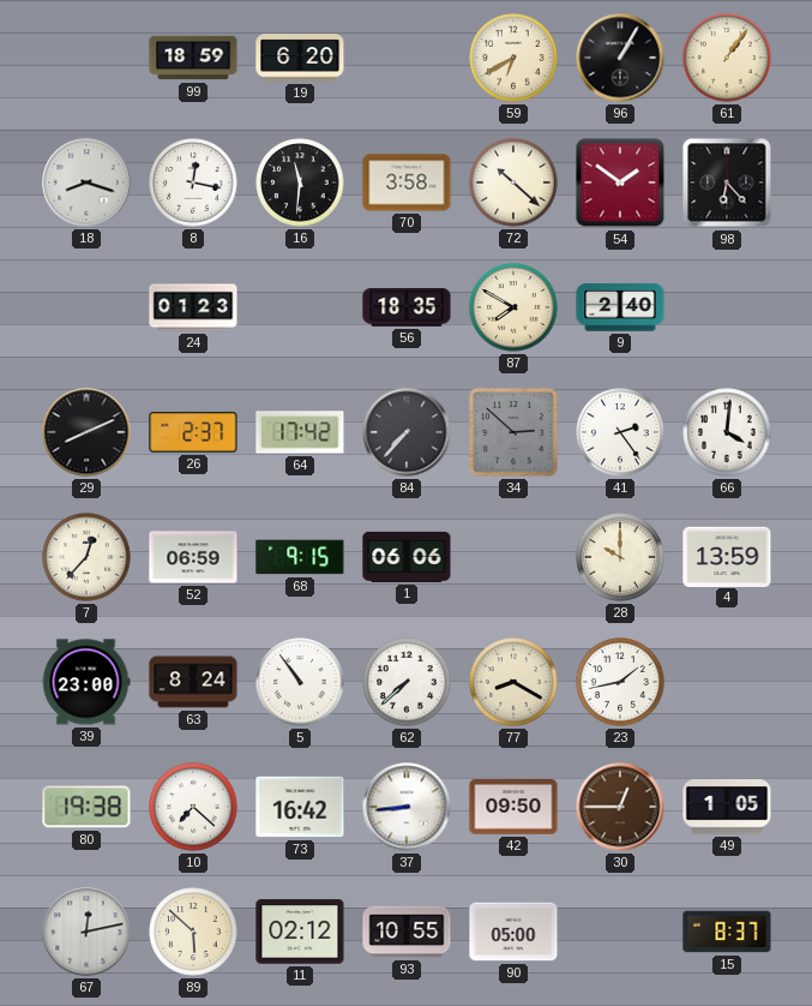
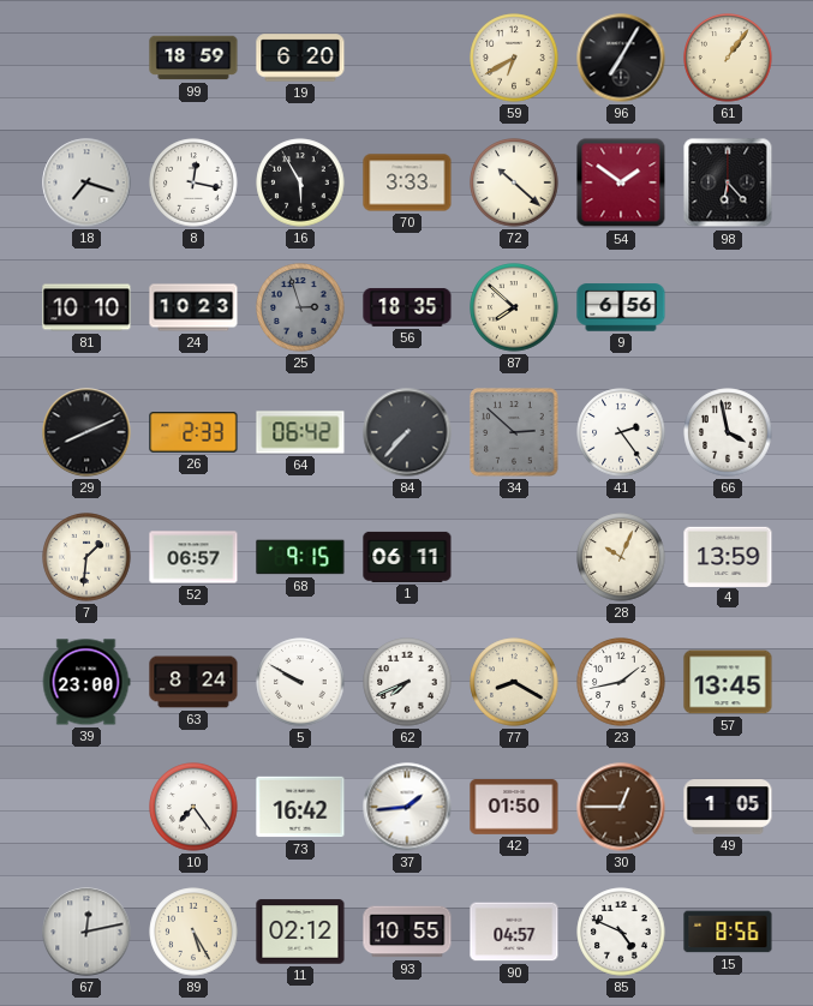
96: 1:05 -> 7:05 (621, 58)
18: 8:18 -> 7:18 (86, 182)
16: 11:31 -> 5:55 (300, 182)
70: 3:58 -> 3:33 (407, 182)
81: none -> 10:10 (86, 307)
24: 01:23 -> 10:23 (193, 307)
25: none -> 2:57 (300, 307)
87: 7:50 -> 7:52 (514, 307)
9: 2:40 -> 6:56 (621, 307)
26: 2:37 -> 2:33 (193, 432)
64: 17:42 -> 06:42 (300, 432)
66: 4:01 -> 3:58 (728, 432)
7: 12:37 -> 1:31 (86, 557)
52: 06:59 -> 06:57 (193, 557)
1: 06:06 -> 06:11 (407, 557)
28: 10:00 -> 10:04 (621, 557)
5: 10:54 -> 9:50 (300, 682)
62: 7:38 -> 7:41 (407, 682)
57: none -> 13:45 (728, 682)
80: 19:38 -> none (86, 807)
10: 7:22 -> 7:24 (193, 807)
37: 8:44 -> 1:44 (407, 807)
42: 09:50 -> 01:50 (514, 808)
89: 5:52 -> 5:25 (193, 932)
90: 05:00 -> 04:57 (514, 932)
85: none -> 4:49 (621, 932)
15: 8:37 -> 8:56 (728, 932)
